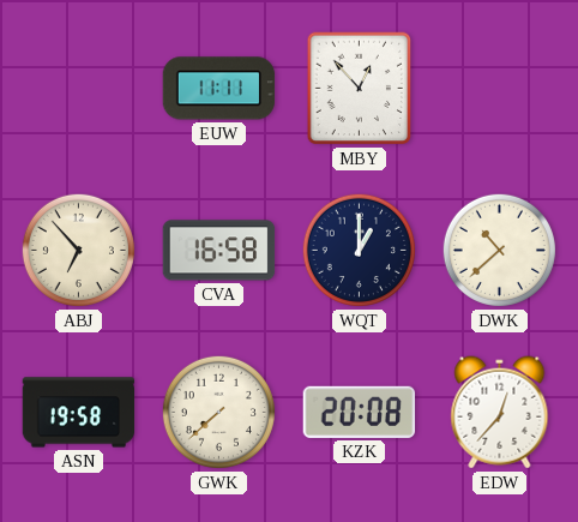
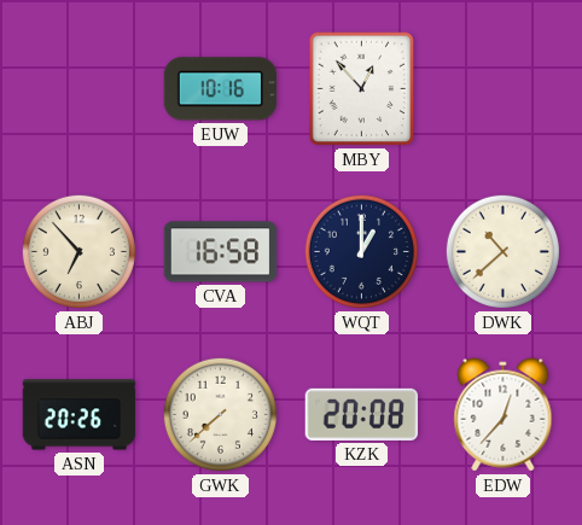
EUW: 11:11 -> 10:16 (221, 89)
ASN: 19:58 -> 20:26 (80, 415)
